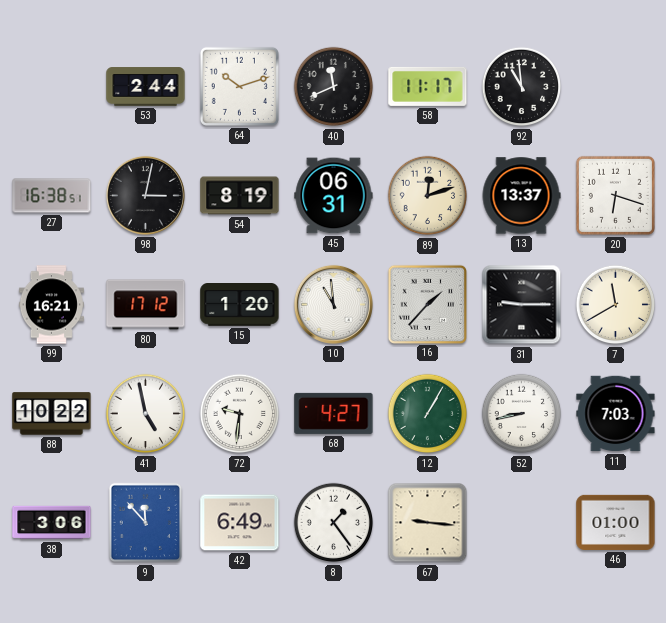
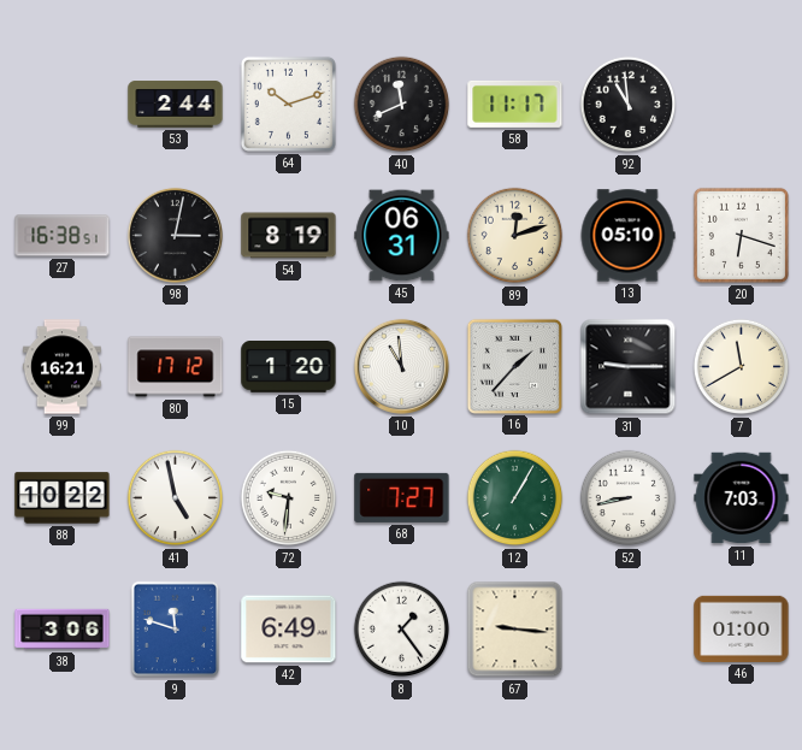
13: 13:37 -> 05:10 (627, 236)
68: 4:27 -> 7:27 (402, 497)
9: 11:53 -> 11:48 (176, 630)
